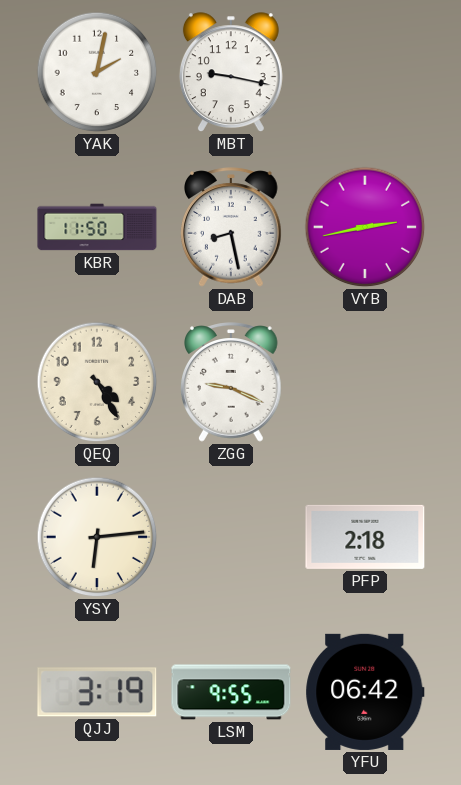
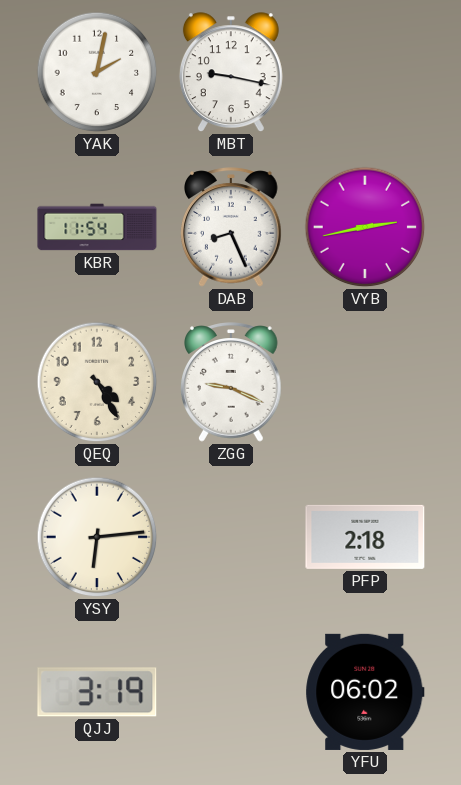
KBR: 11:50 -> 11:54 (97, 227)
DAB: 8:28 -> 8:26 (231, 227)
LSM: 9:55 -> none (231, 692)
YFU: 06:42 -> 06:02 (365, 692)
